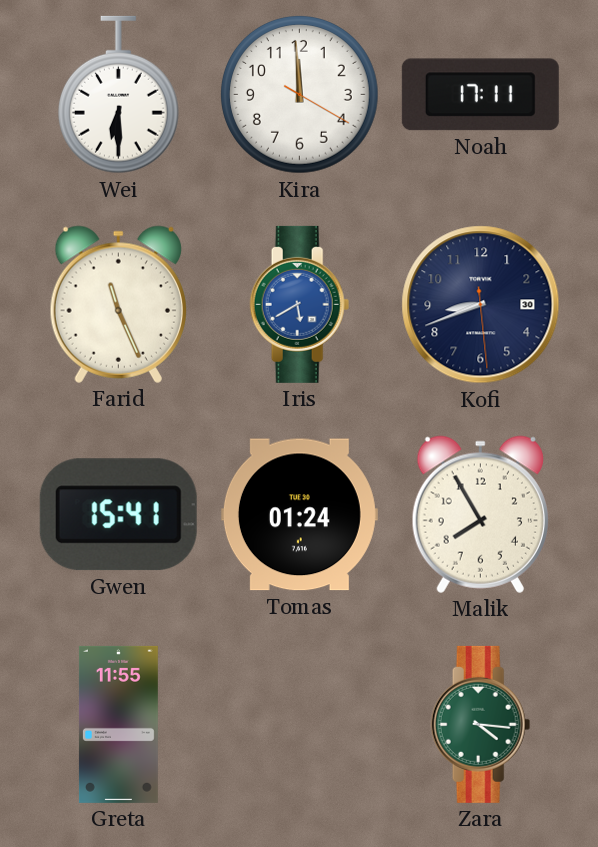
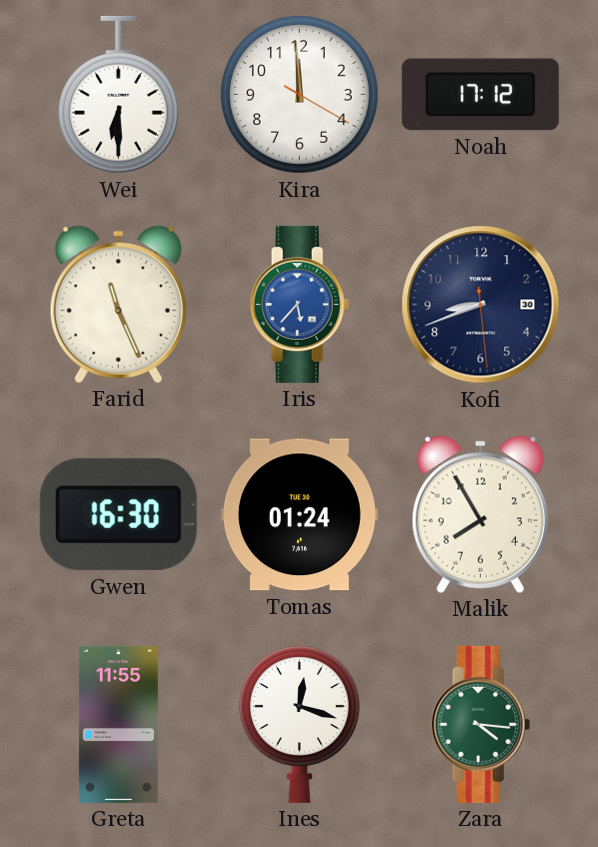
Noah: 17:11 -> 17:12 (480, 95)
Iris: 5:40 -> 5:37 (300, 304)
Gwen: 15:41 -> 16:30 (118, 515)
Ines: none -> 12:18 (299, 724)
